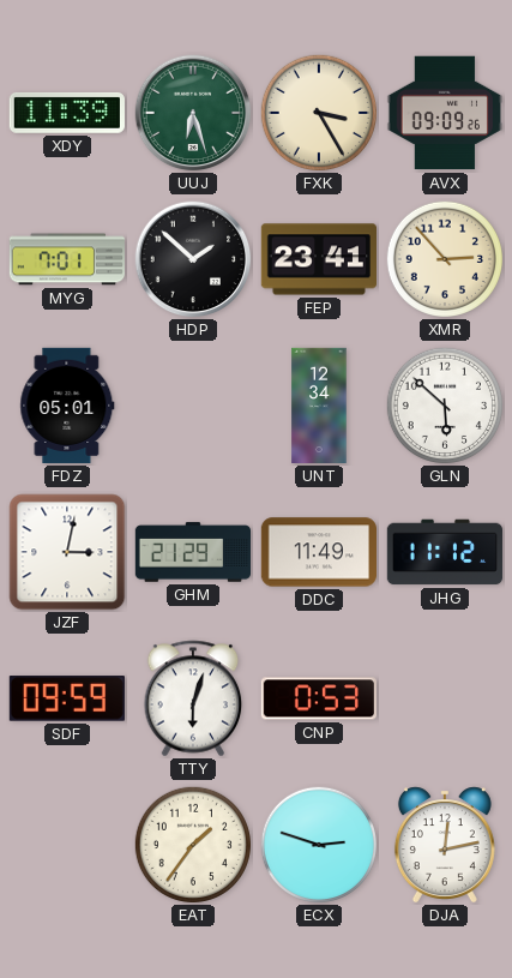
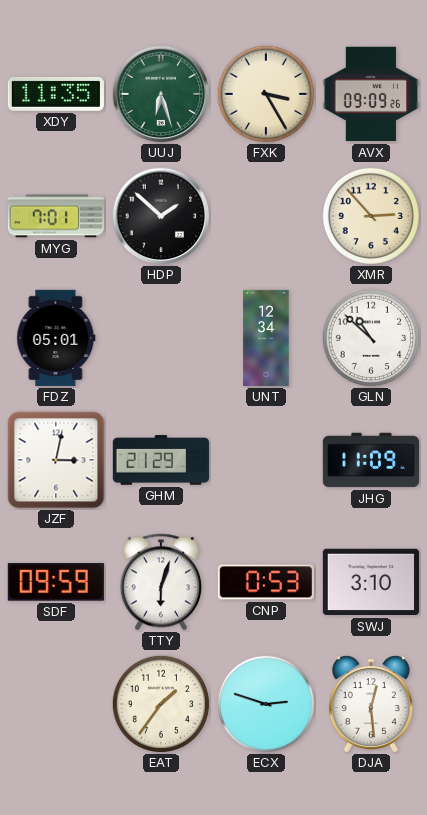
XDY: 11:39 -> 11:35 (56, 94)
FEP: 23:41 -> none (318, 259)
GLN: 5:52 -> 10:52 (371, 338)
DDC: 11:49 -> none (318, 552)
JHG: 11:12 -> 11:09 (370, 460)
SWJ: none -> 3:10 (371, 582)
DJA: 12:13 -> 12:29 (371, 704)
